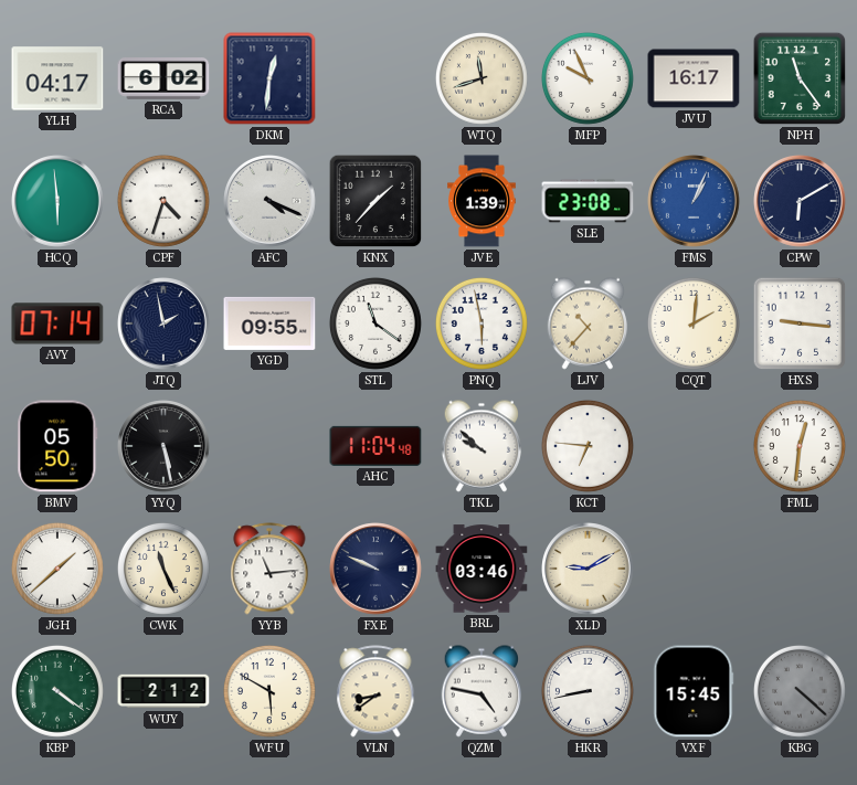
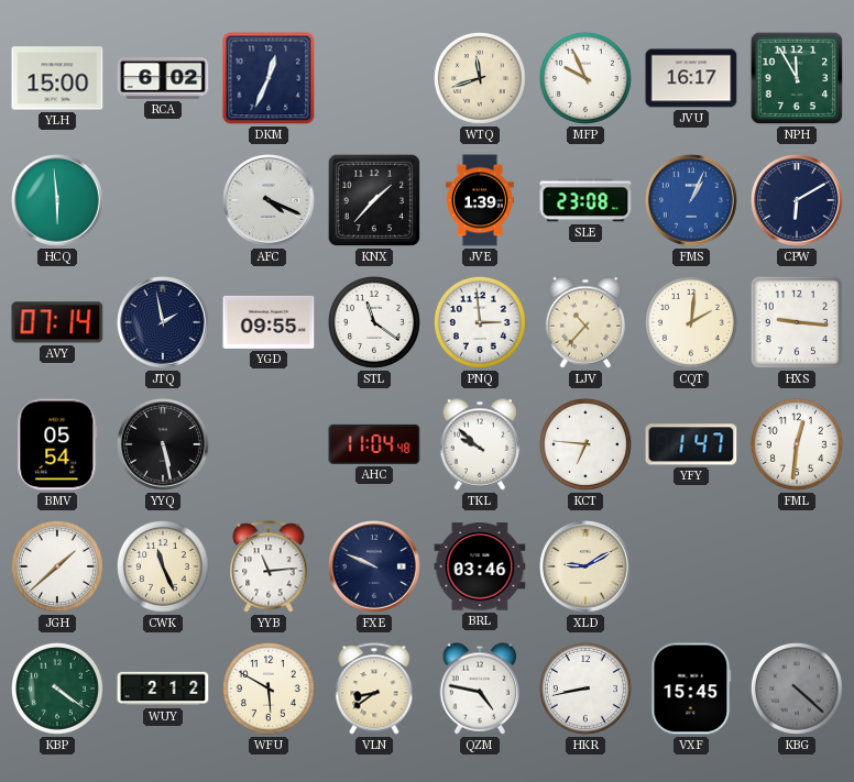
YLH: 04:17 -> 15:00 (57, 78)
DKM: 12:31 -> 12:34 (269, 78)
NPH: 11:24 -> 11:55 (797, 78)
CPF: 4:33 -> none (163, 201)
PNQ: 5:58 -> 2:59 (480, 322)
BMV: 05:50 -> 05:54 (57, 444)
YFY: none -> 1:47 (691, 444)
